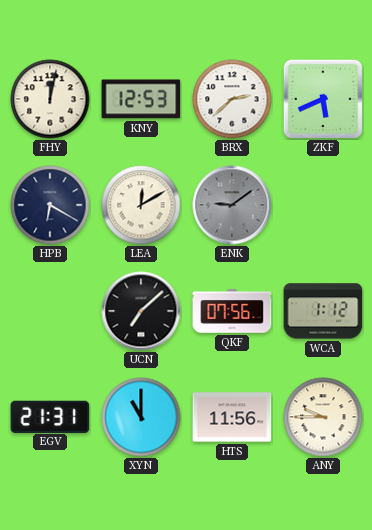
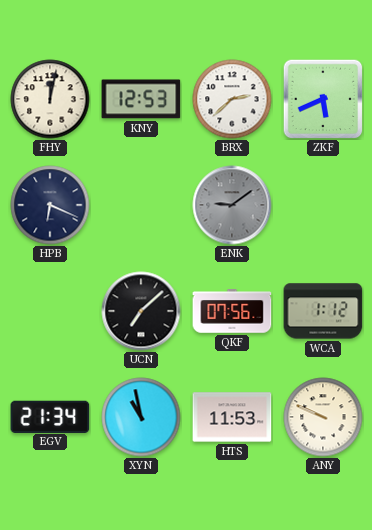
HPB: 6:20 -> 6:19 (50, 205)
LEA: 12:10 -> none (141, 205)
EGV: 21:31 -> 21:34 (50, 416)
XYN: 11:00 -> 10:58 (141, 417)
HTS: 11:56 -> 11:53 (232, 417)
ANY: 9:45 -> 9:49 (323, 417)
